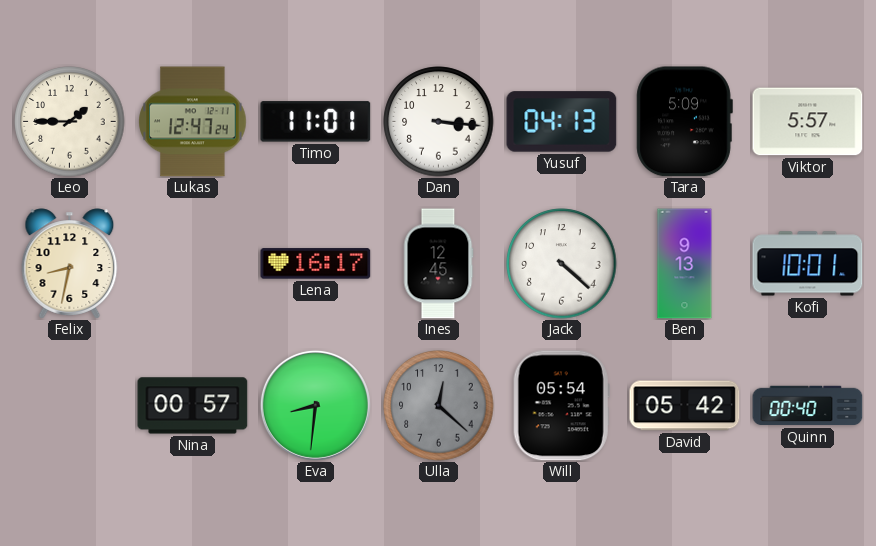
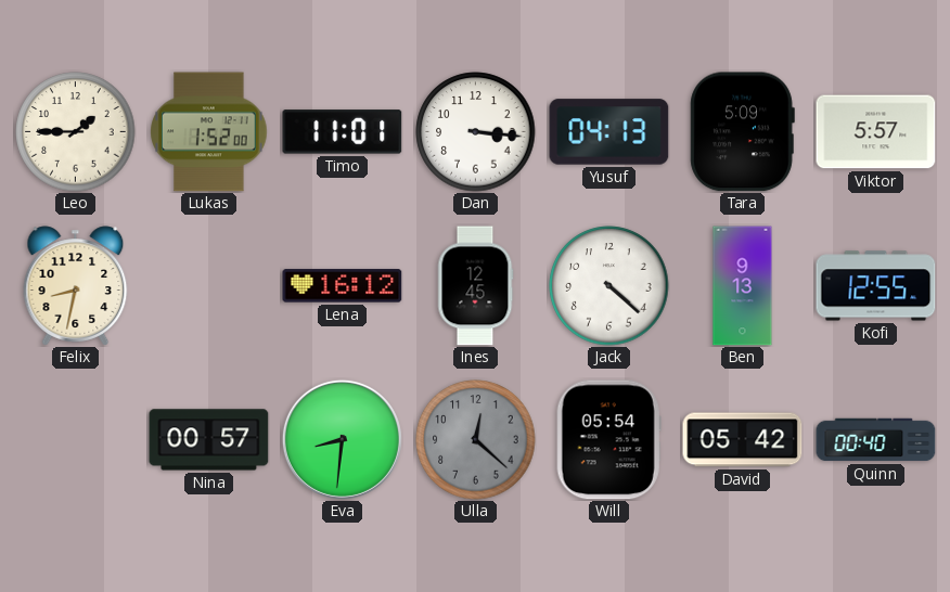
Lukas: 12:47 -> 1:52 (209, 132)
Lena: 16:17 -> 16:12 (343, 286)
Kofi: 10:01 -> 12:55 (876, 286)
